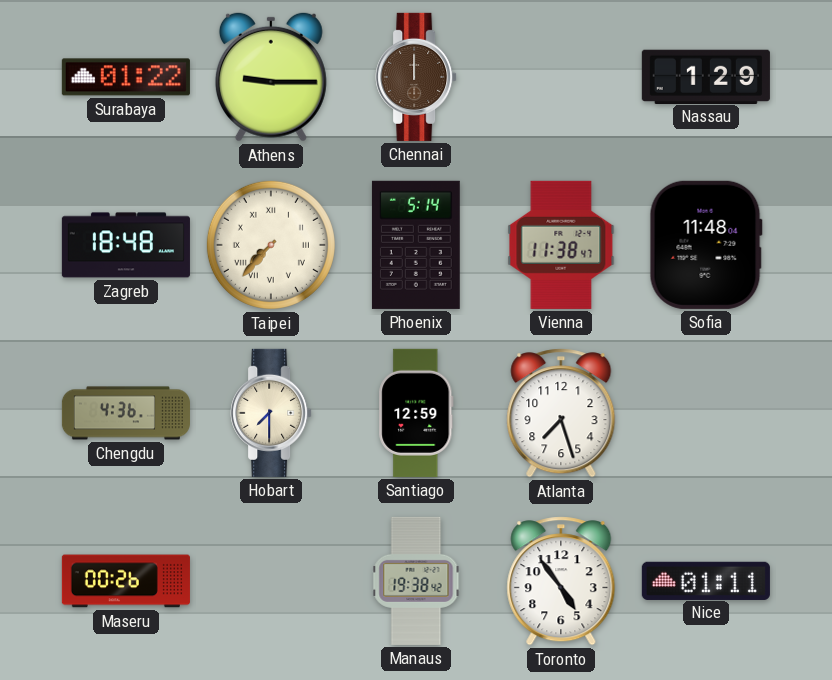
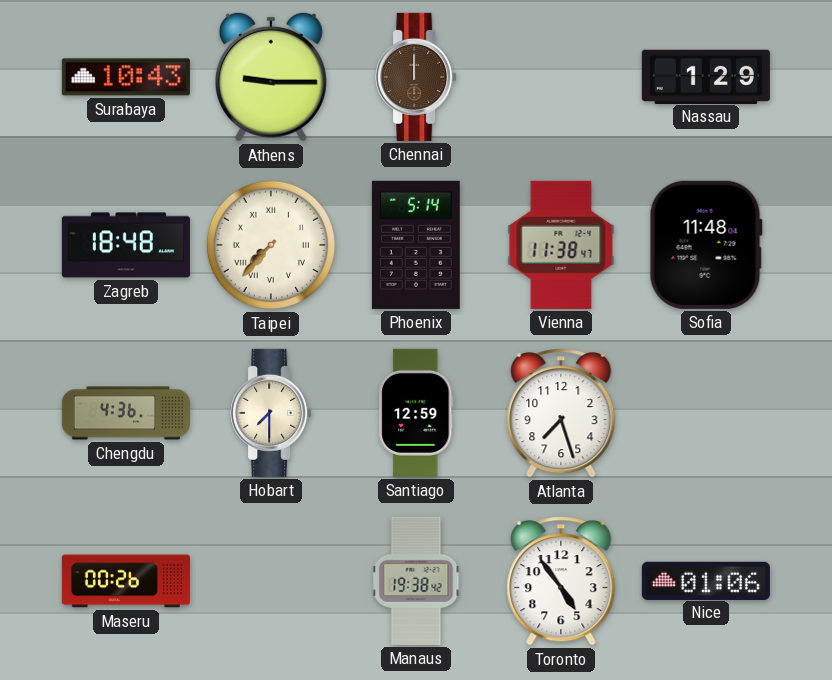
Surabaya: 01:22 -> 10:43 (126, 77)
Nice: 01:11 -> 01:06 (706, 580)
